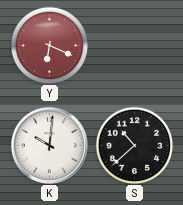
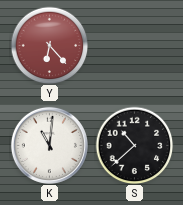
Y: 6:19 -> 6:23 (49, 45)
K: 10:01 -> 11:01 (49, 145)
